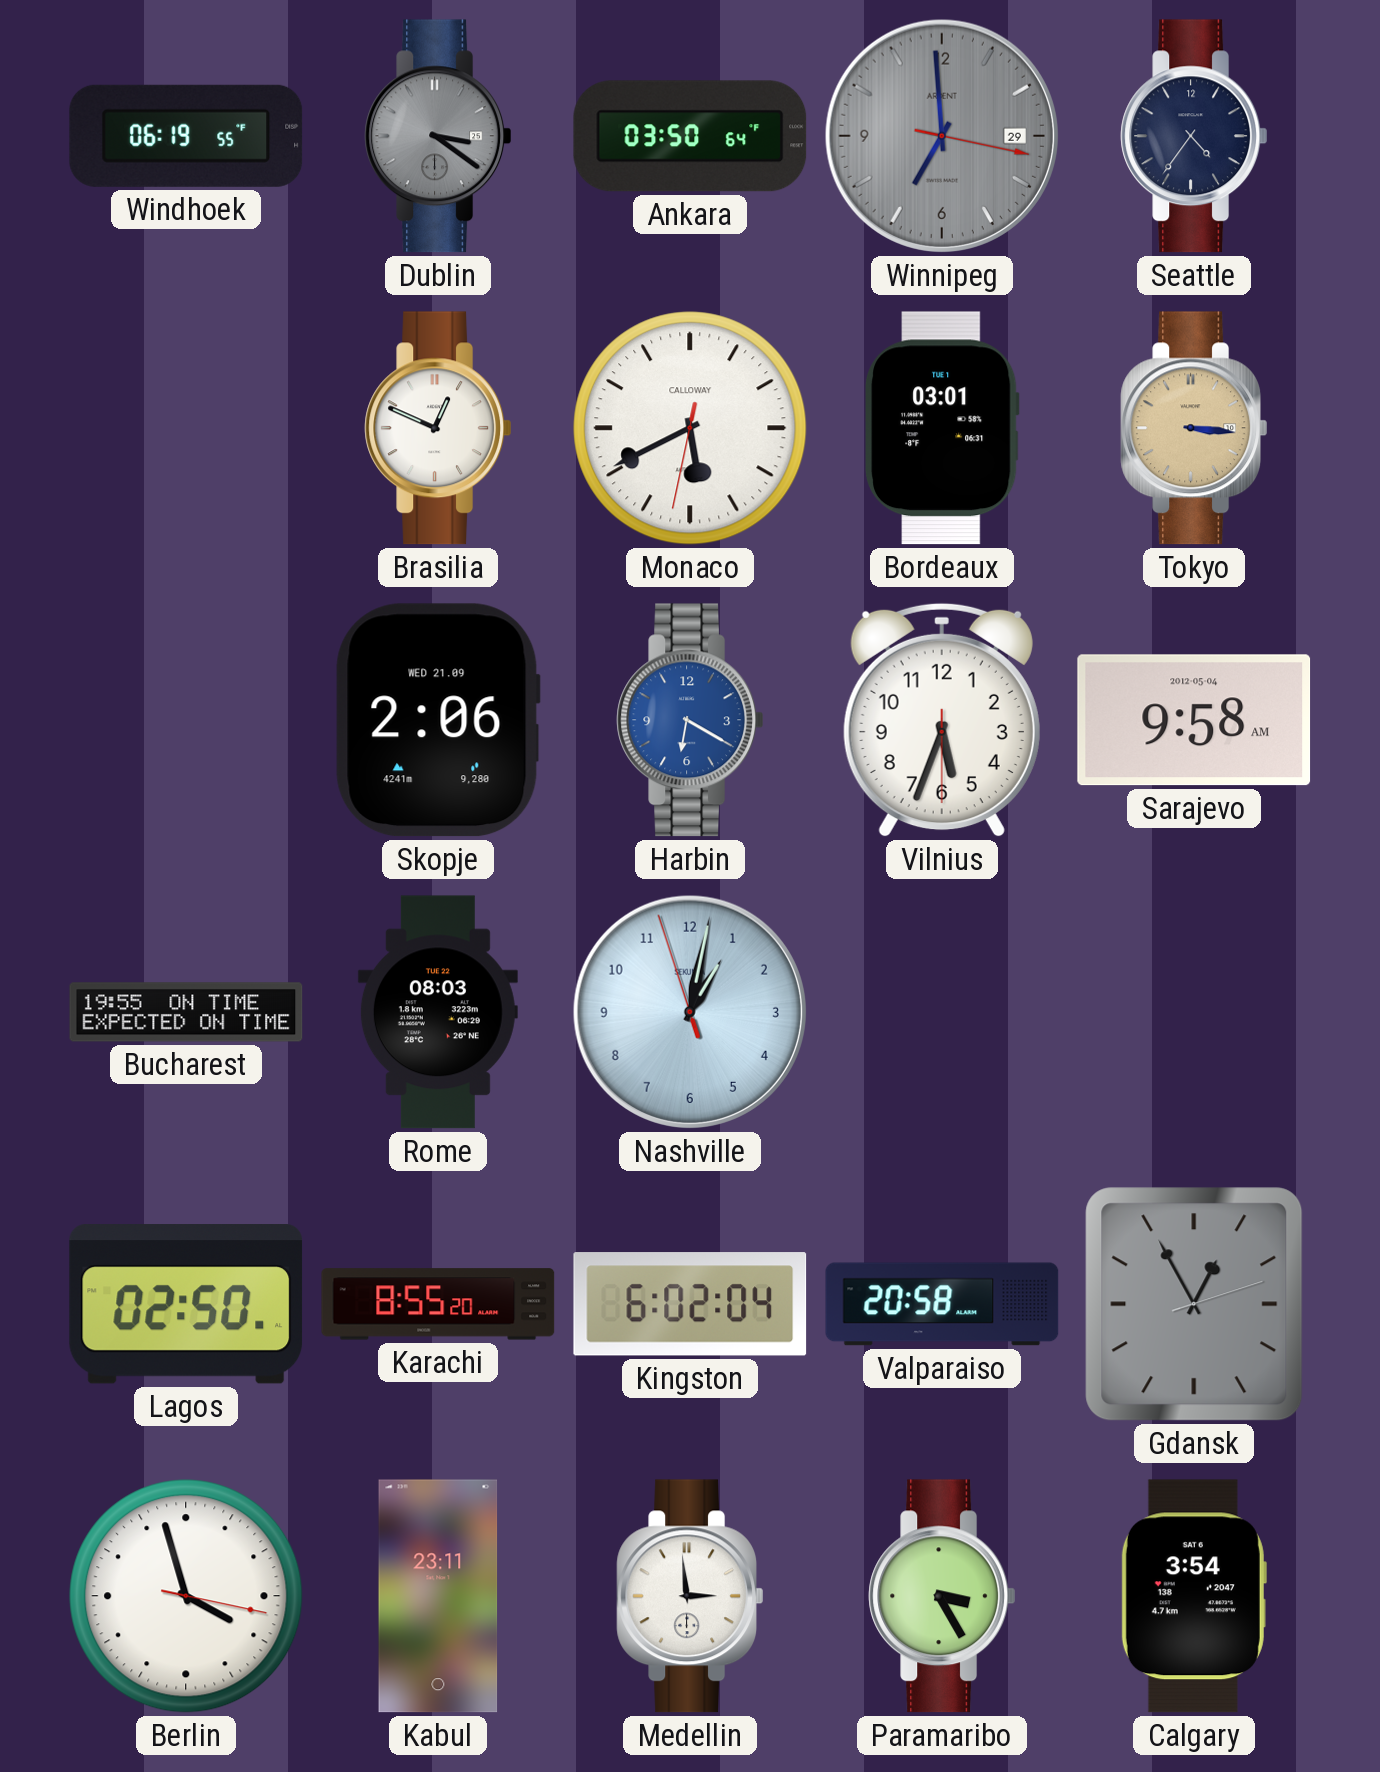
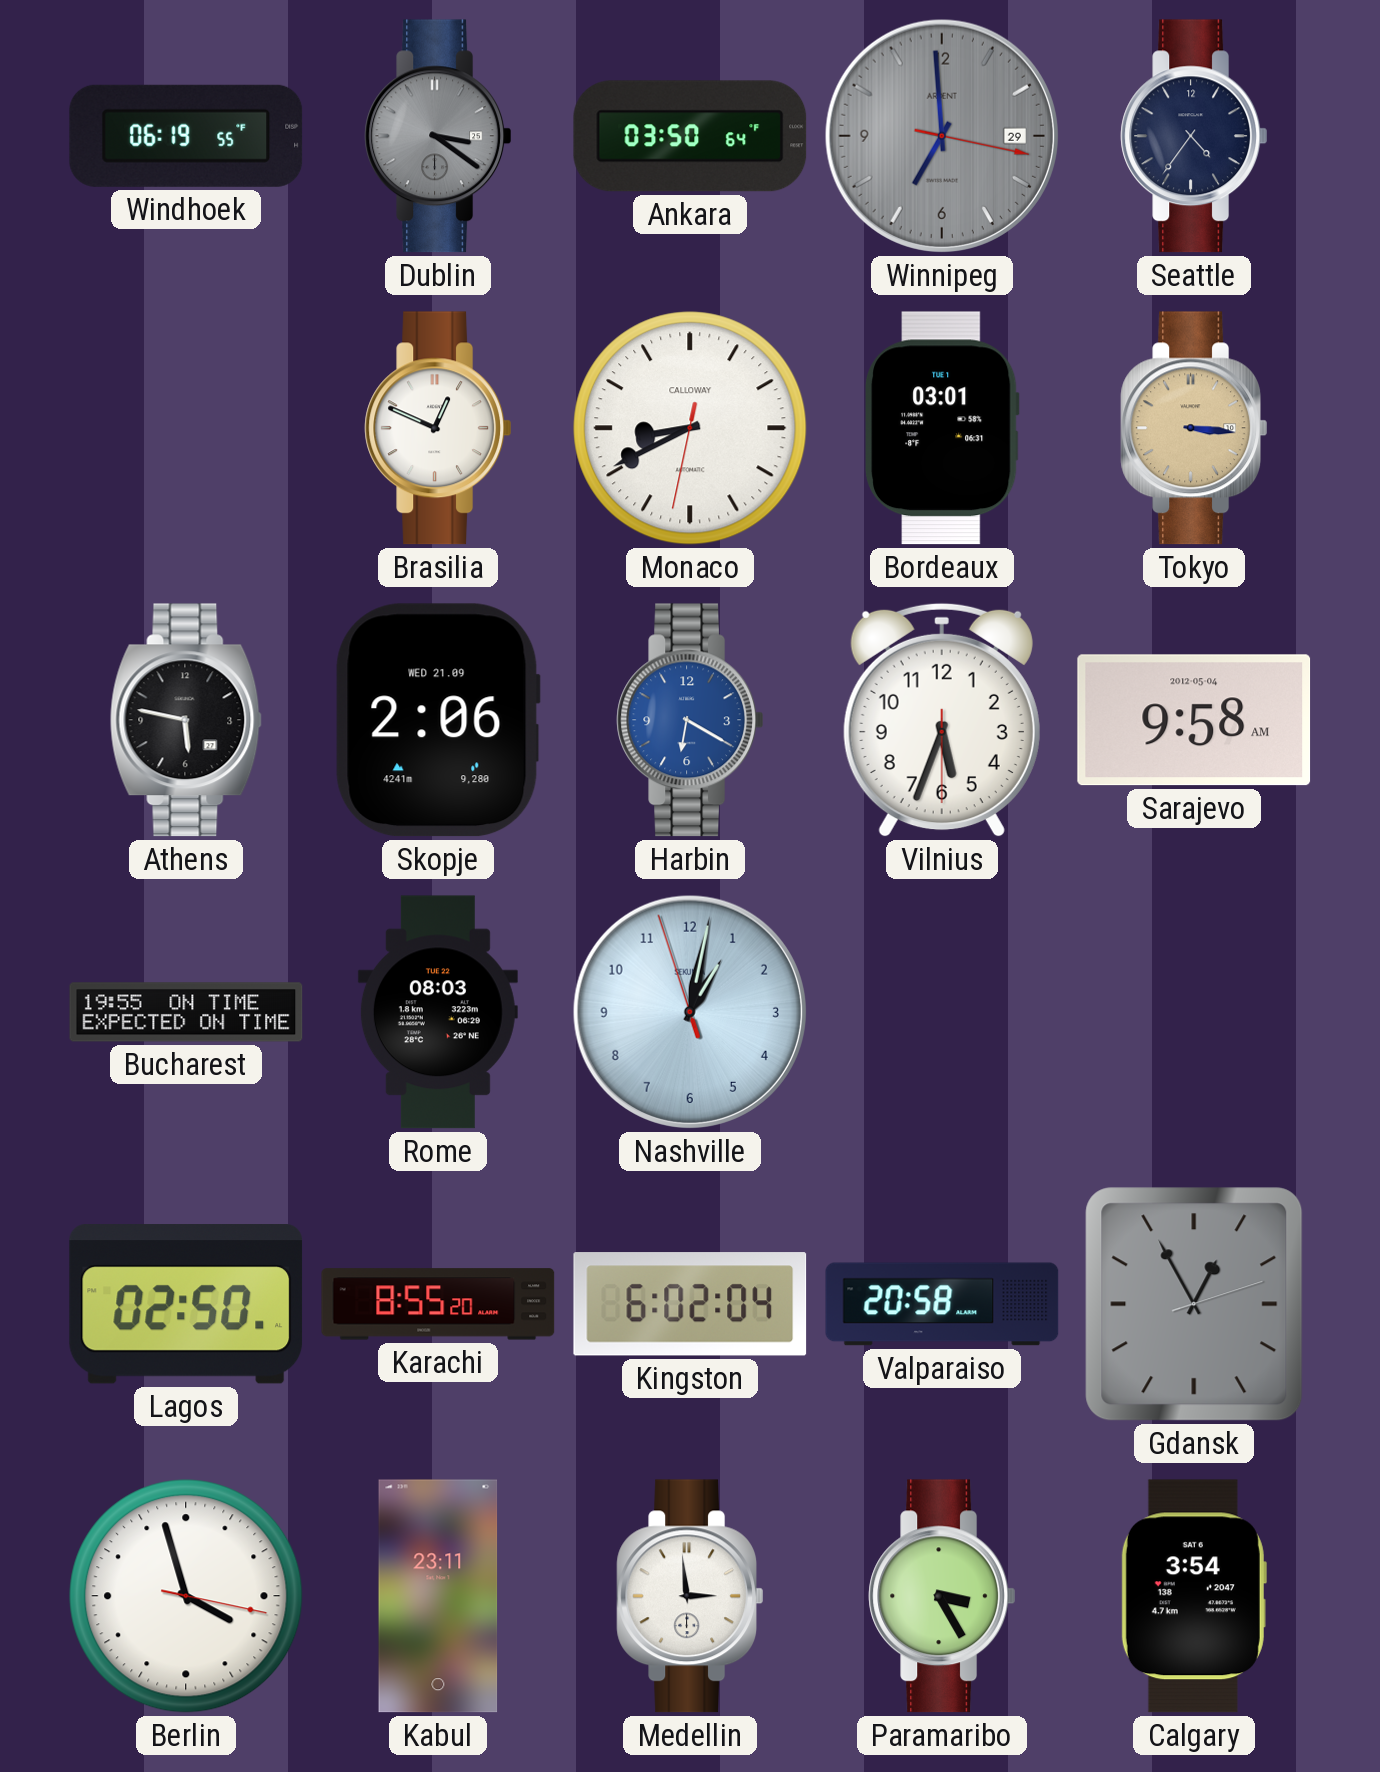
Monaco: 5:40 -> 8:40 (690, 428)
Athens: none -> 5:47 (186, 720)
